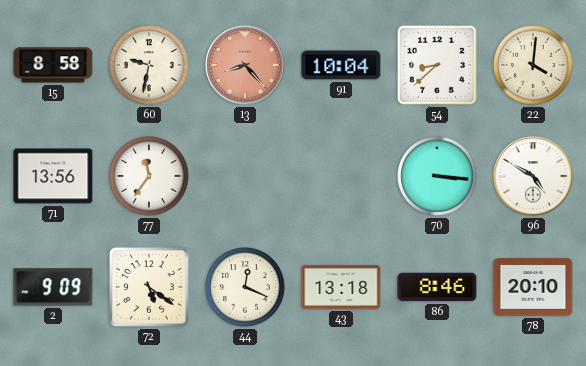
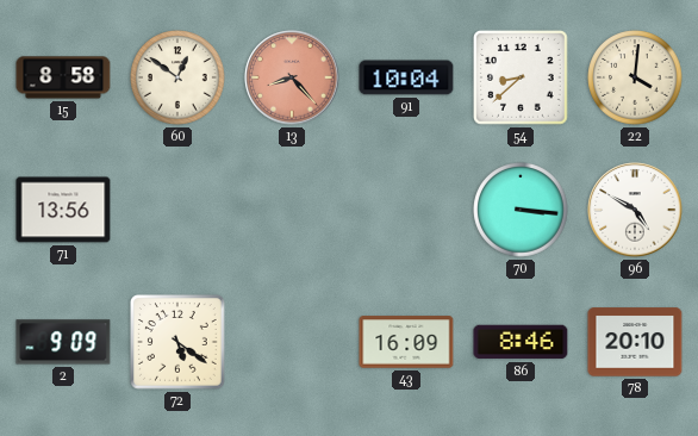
60: 9:32 -> 12:51 (177, 77)
77: 11:36 -> none (149, 176)
44: 12:19 -> none (245, 287)
43: 13:18 -> 16:09 (406, 342)
